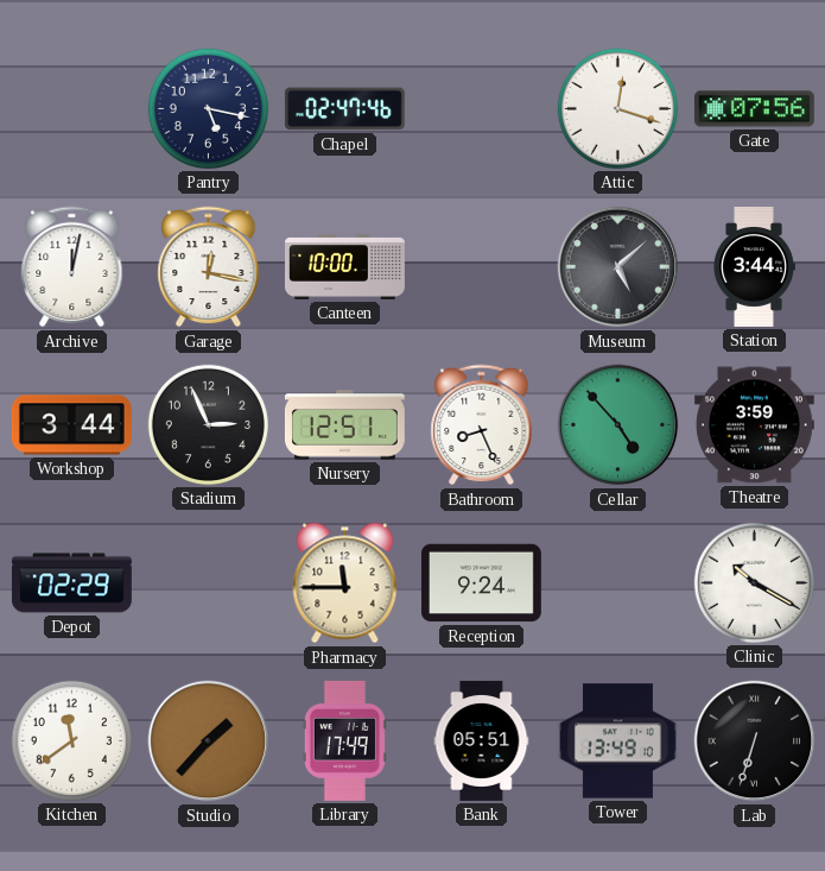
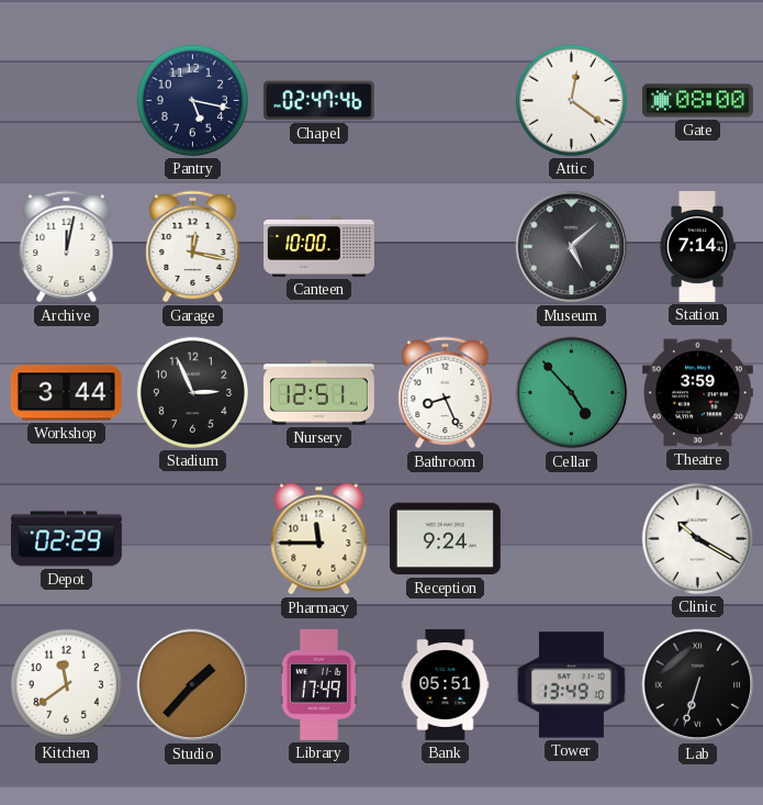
Attic: 12:18 -> 12:21 (571, 100)
Gate: 07:56 -> 08:00 (697, 101)
Station: 3:44 -> 7:14 (697, 246)
